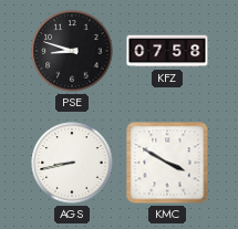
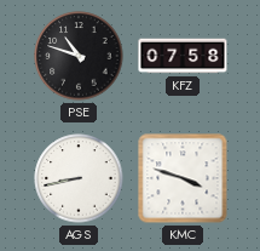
PSE: 8:48 -> 10:48 (79, 56)
KMC: 3:50 -> 3:48 (183, 178)
